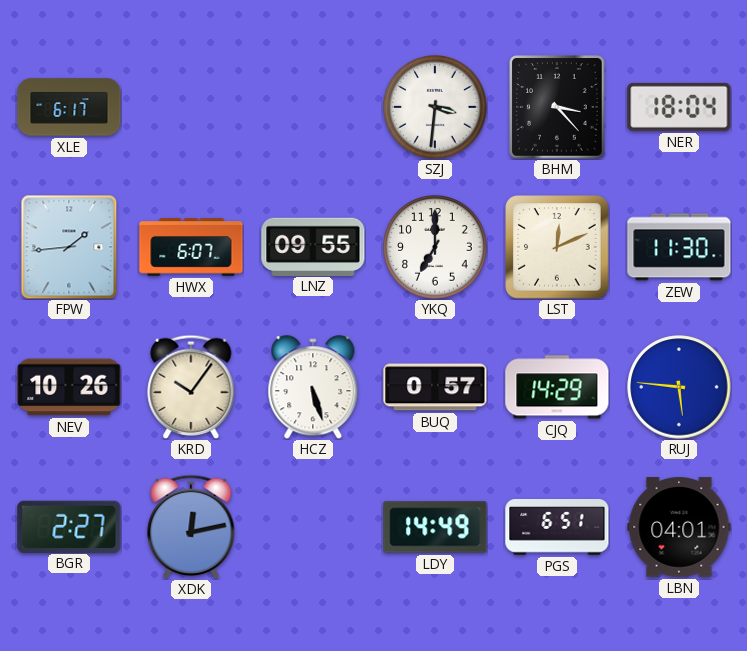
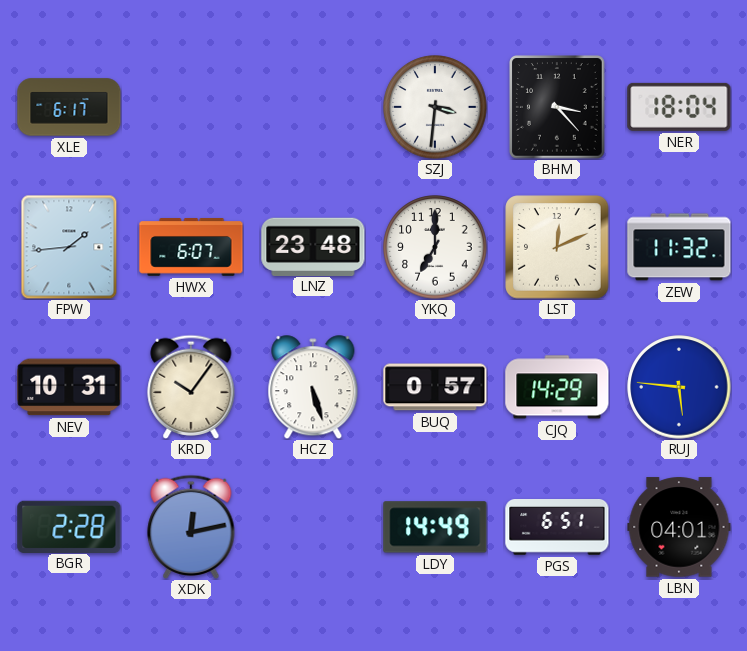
LNZ: 09:55 -> 23:48 (313, 246)
ZEW: 11:30 -> 11:32 (679, 247)
NEV: 10:26 -> 10:31 (69, 387)
BGR: 2:27 -> 2:28 (69, 526)
